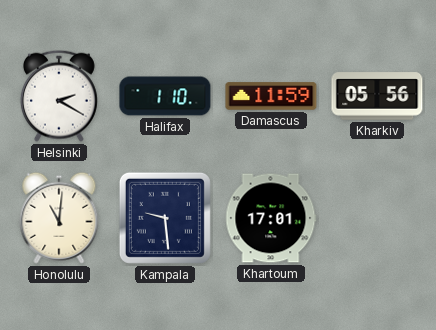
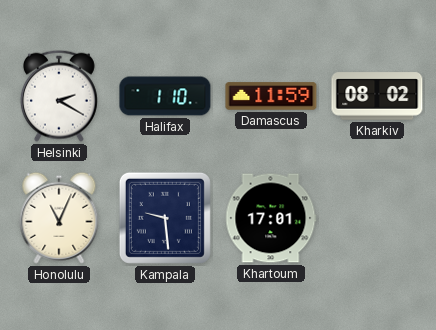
Kharkiv: 05:56 -> 08:02 (377, 96)
Honolulu: 11:01 -> 11:04 (59, 218)
